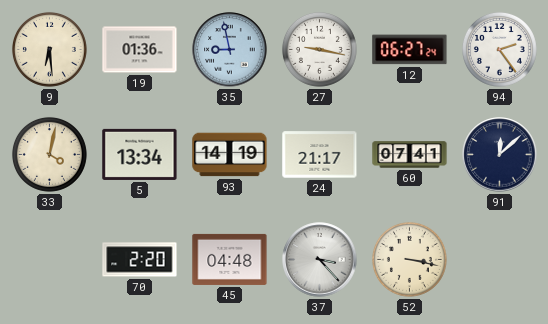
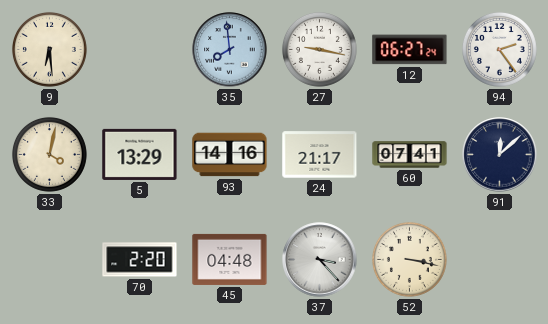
19: 01:36 -> none (140, 50)
35: 8:58 -> 7:59 (230, 50)
5: 13:34 -> 13:29 (140, 154)
93: 14:19 -> 14:16 (230, 155)
